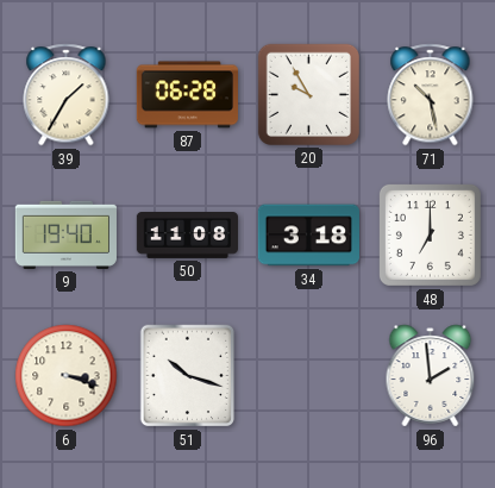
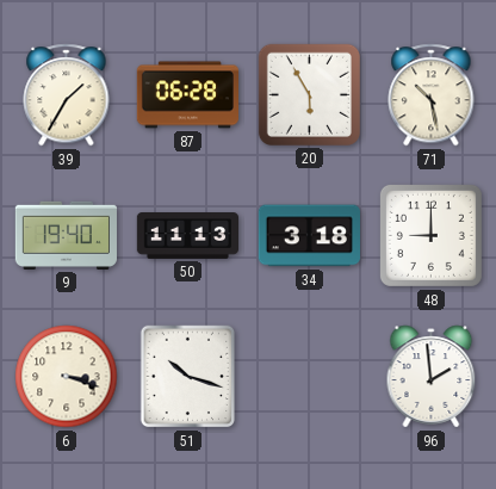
20: 9:55 -> 5:55 (309, 94)
50: 11:08 -> 11:13 (187, 236)
48: 7:00 -> 9:00 (430, 235)
